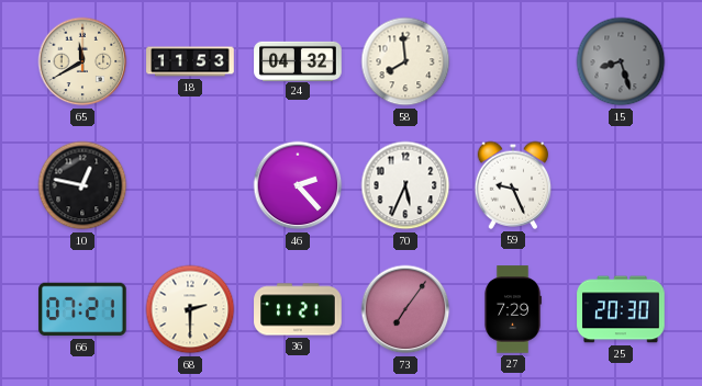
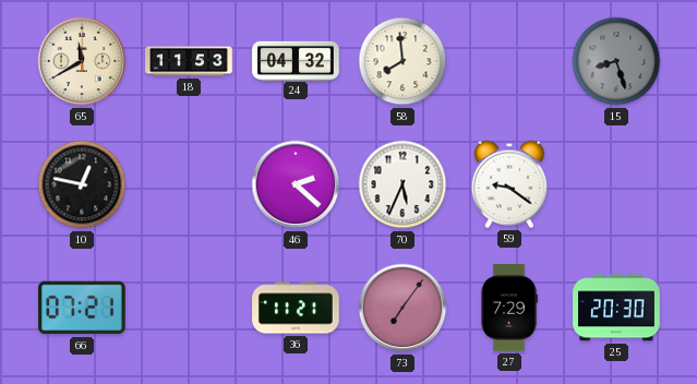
46: 2:23 -> 2:22 (296, 184)
59: 9:26 -> 9:21 (509, 184)
68: 2:30 -> none (190, 309)
